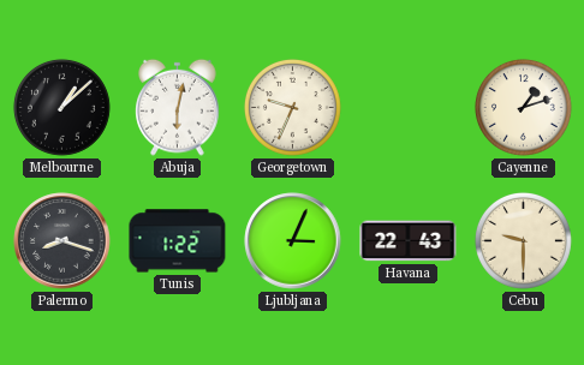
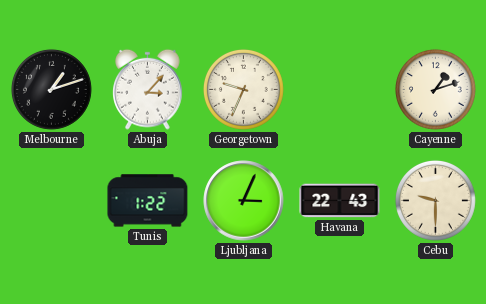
Melbourne: 1:08 -> 1:12 (51, 89)
Abuja: 6:02 -> 3:07 (148, 89)
Palermo: 8:18 -> none (62, 241)
